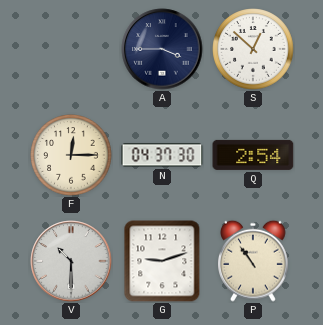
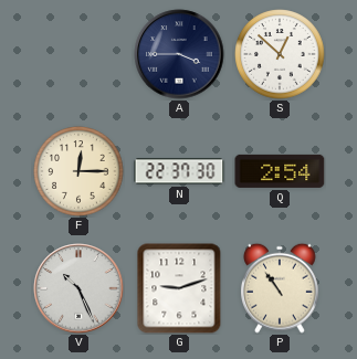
N: 04:37 -> 22:37 (179, 171)
V: 10:30 -> 10:26 (78, 288)
